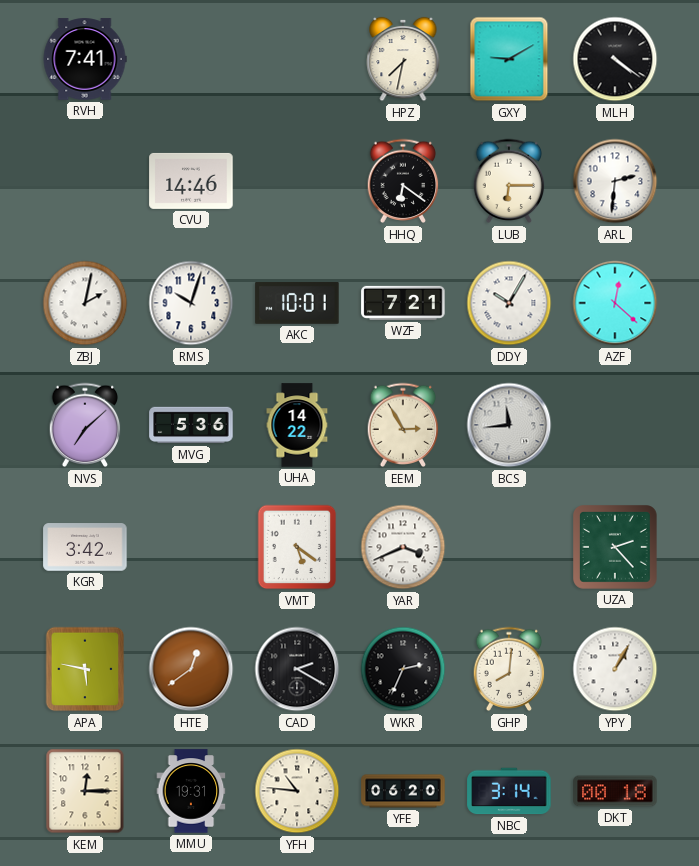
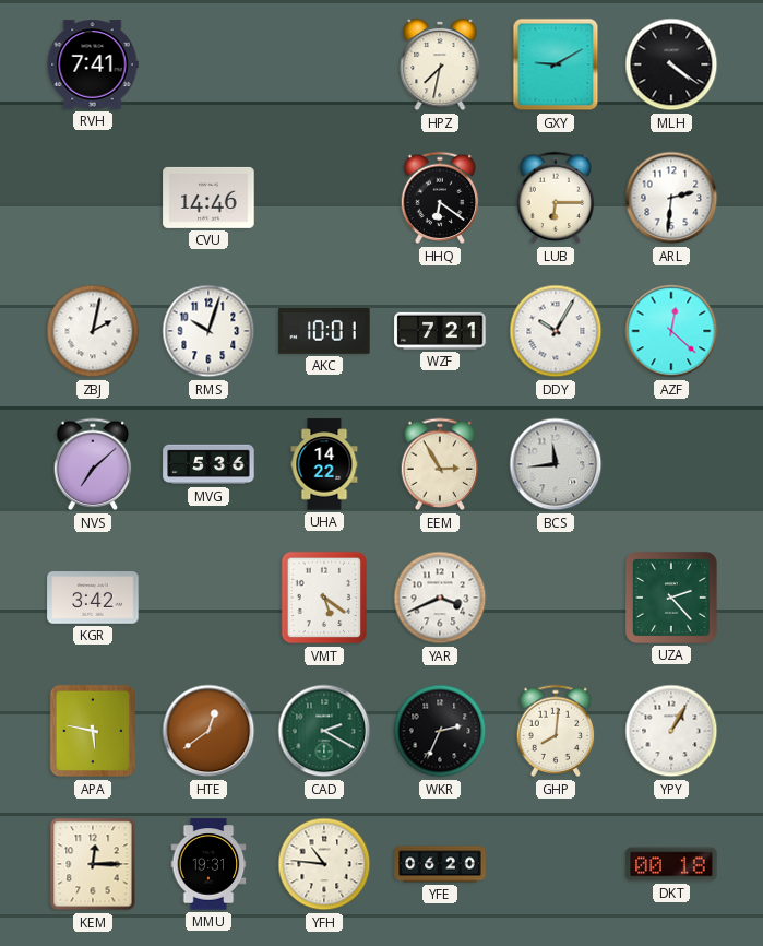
CAD dial: black -> green (324, 731)
NBC: 3:14 -> none (509, 791)
